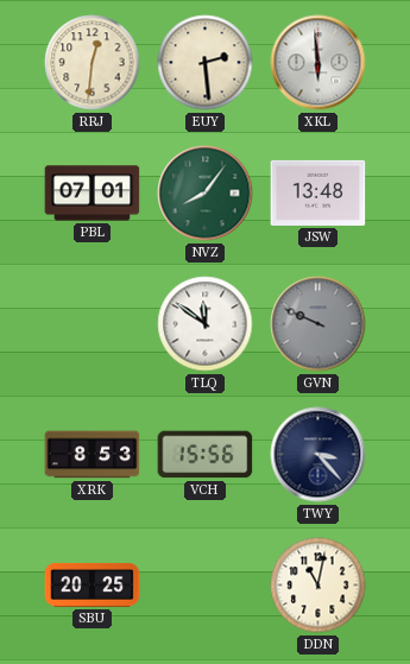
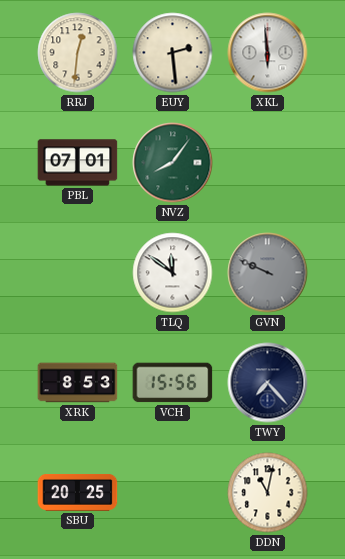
JSW: 13:48 -> none (318, 192)
TWY: 3:23 -> 7:23 (268, 383)
